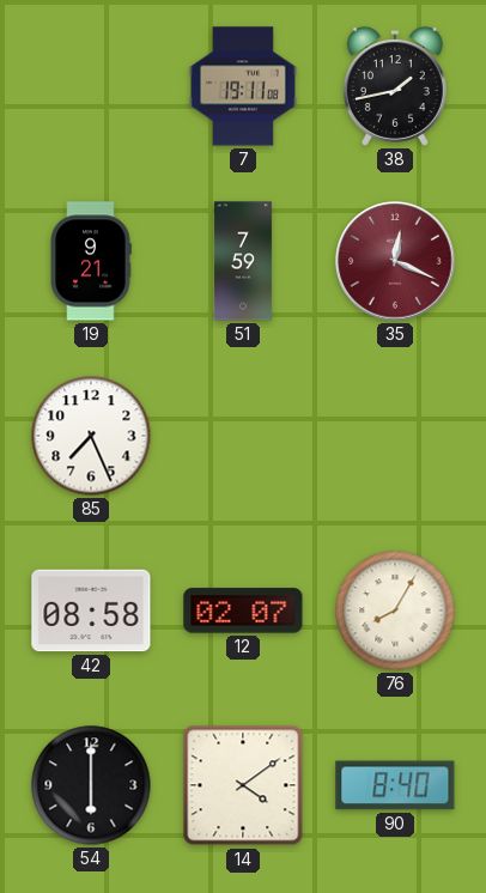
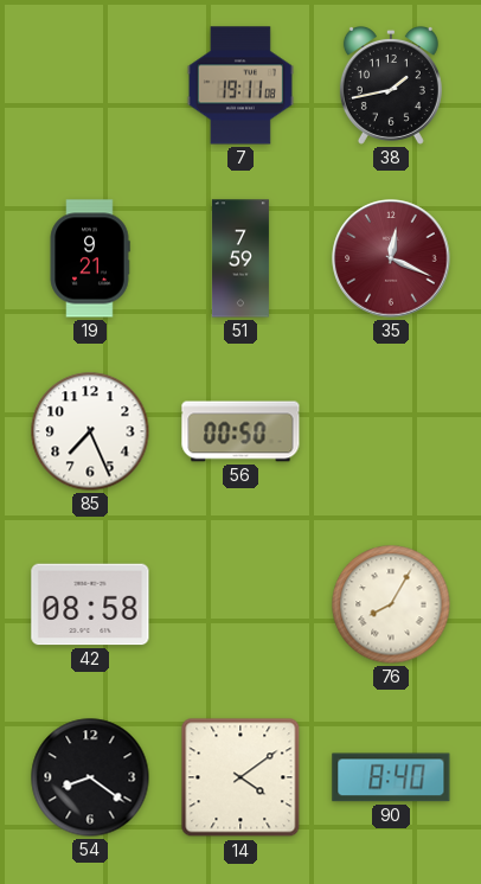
56: none -> 00:50 (240, 431)
12: 02:07 -> none (243, 610)
54: 6:00 -> 8:21 (90, 777)
